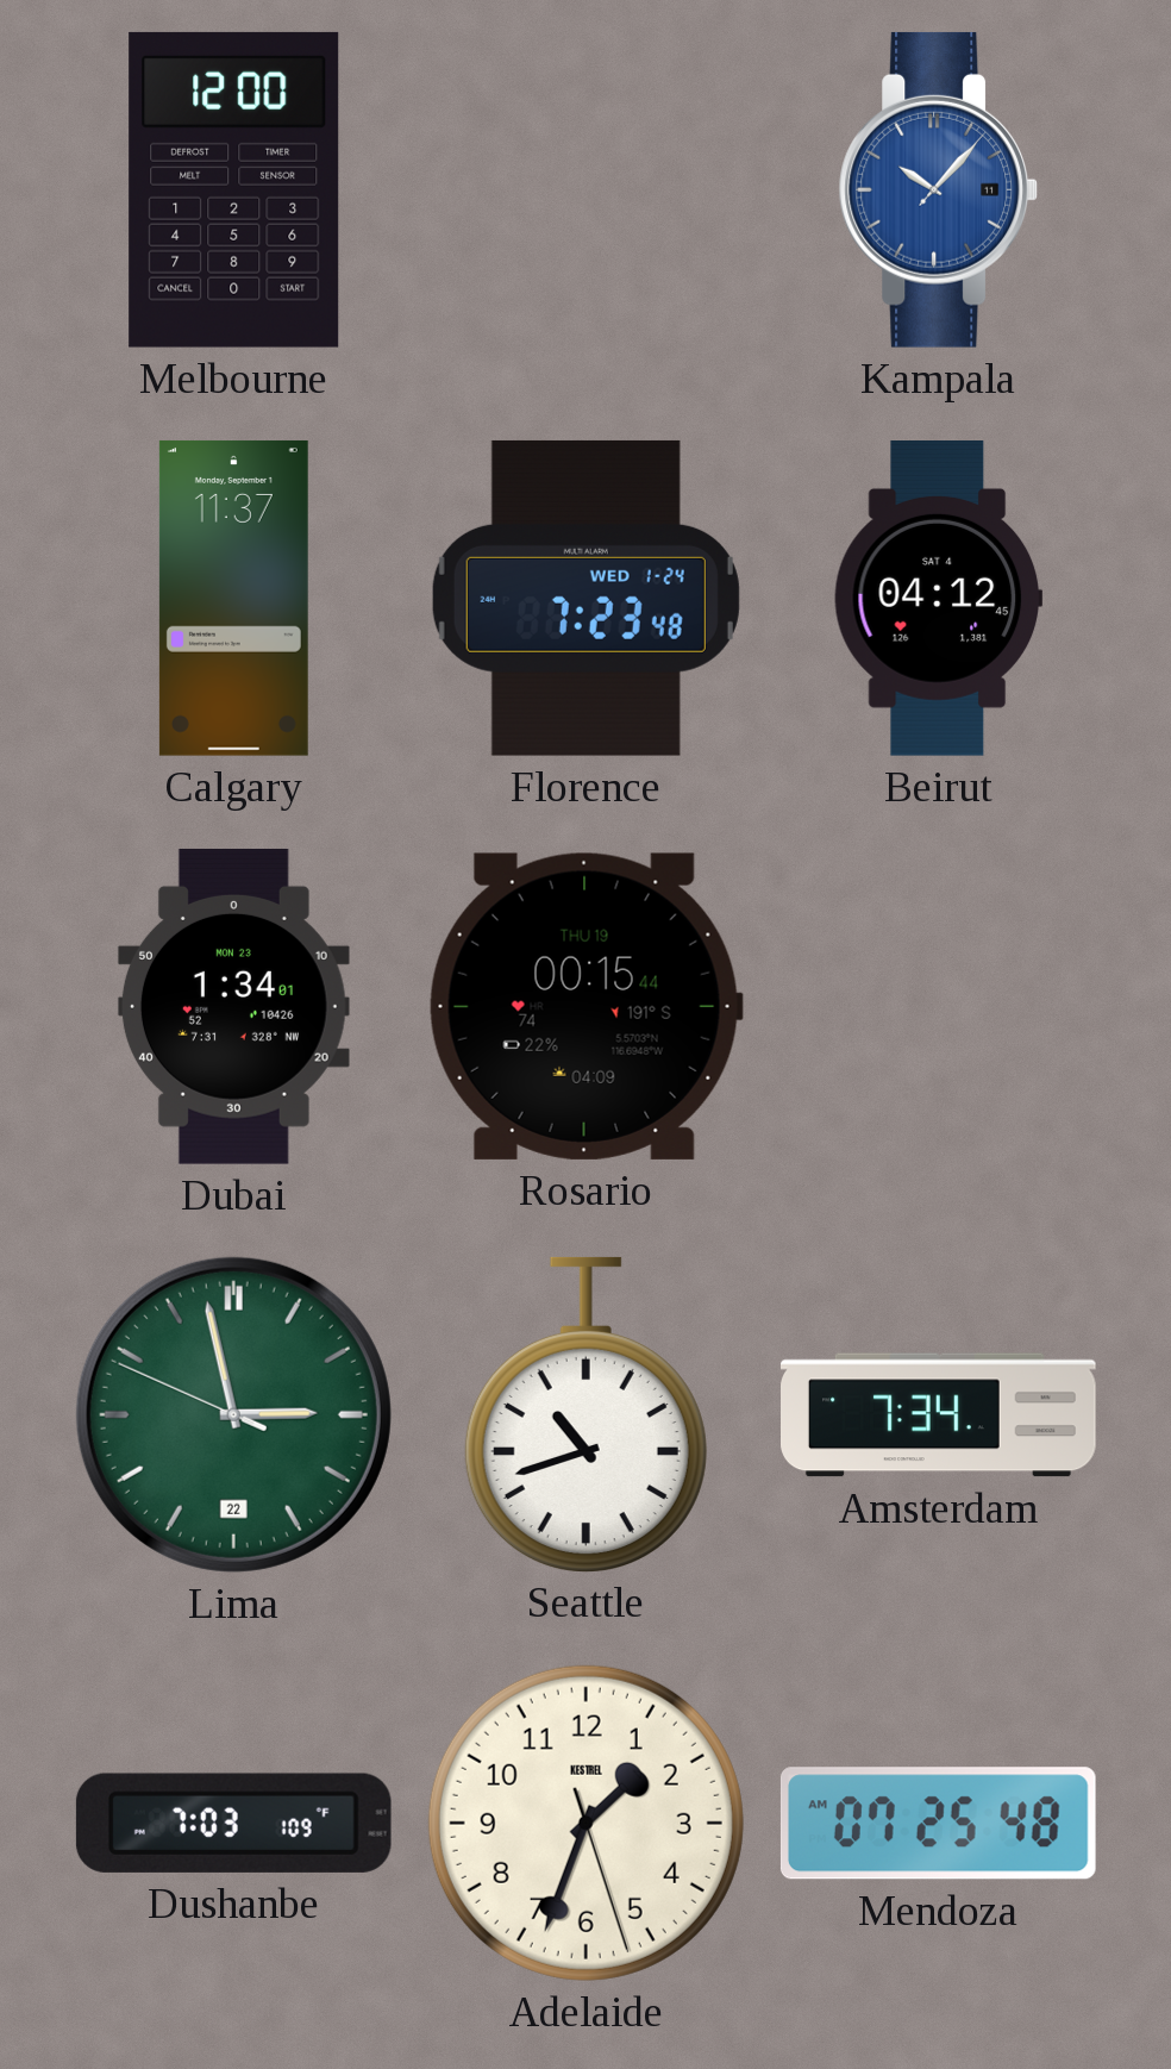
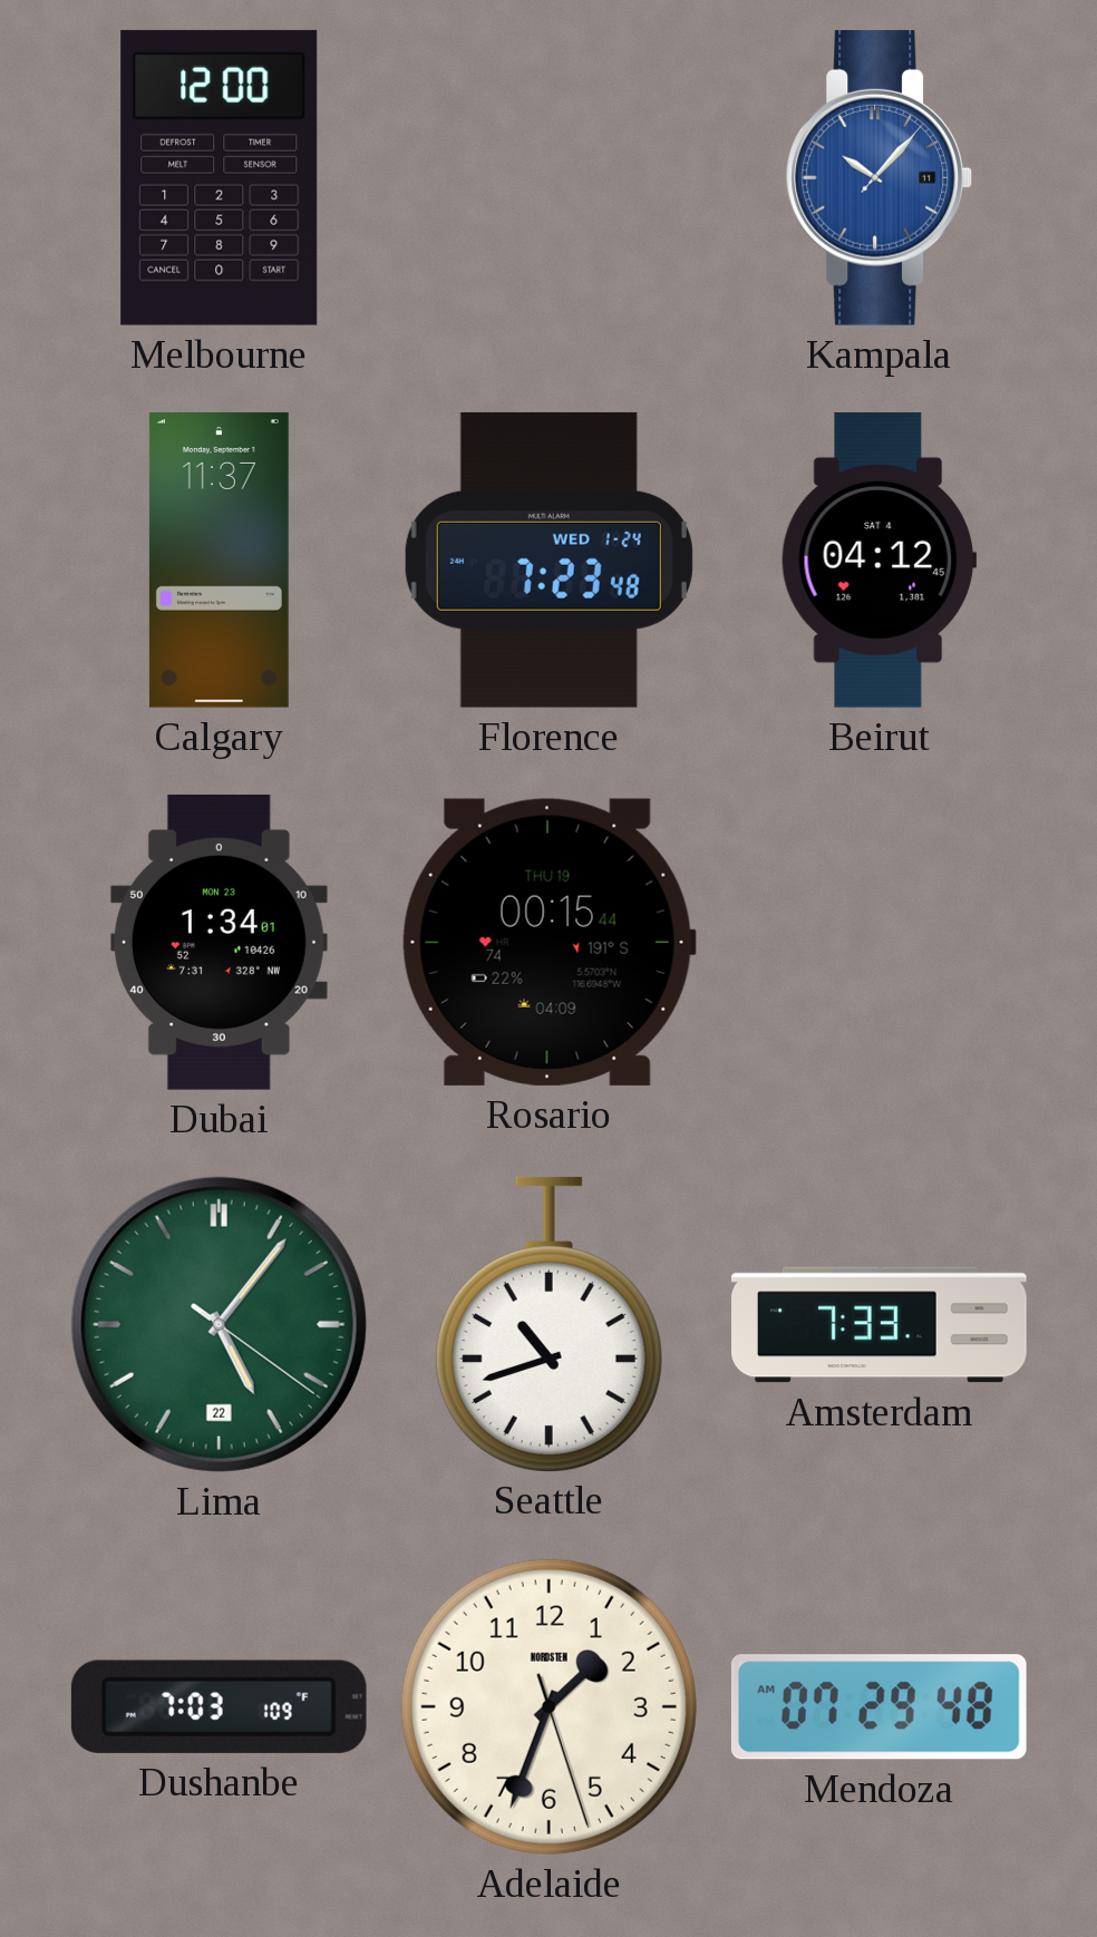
Lima: 2:57 -> 5:06 (219, 1324)
Amsterdam: 7:34 -> 7:33 (880, 1325)
Adelaide brand: KESTREL -> NORDSTEN (548, 1706)
Mendoza: 07:25 -> 07:29 (878, 1707)
